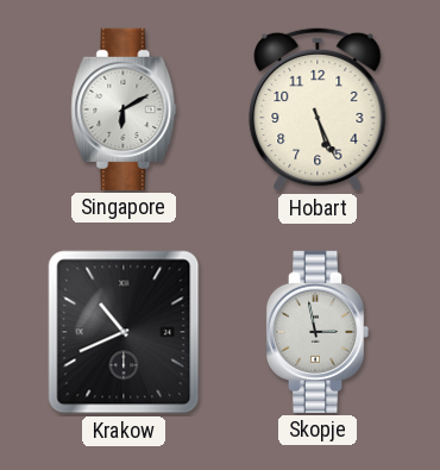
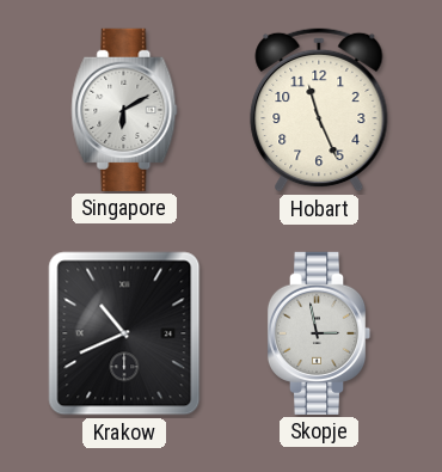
Hobart: 5:26 -> 11:26 (319, 110)
